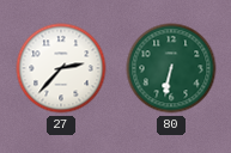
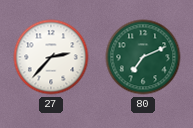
80: 6:32 -> 7:11 (143, 57)
